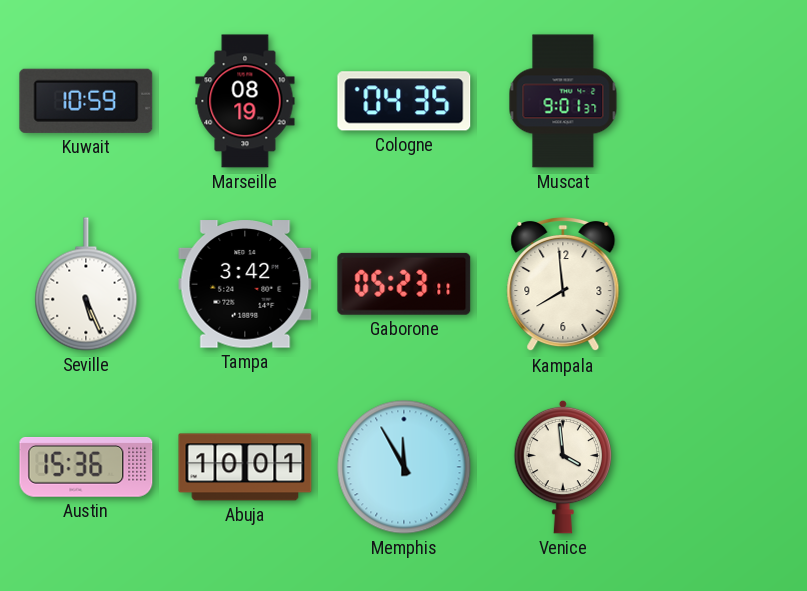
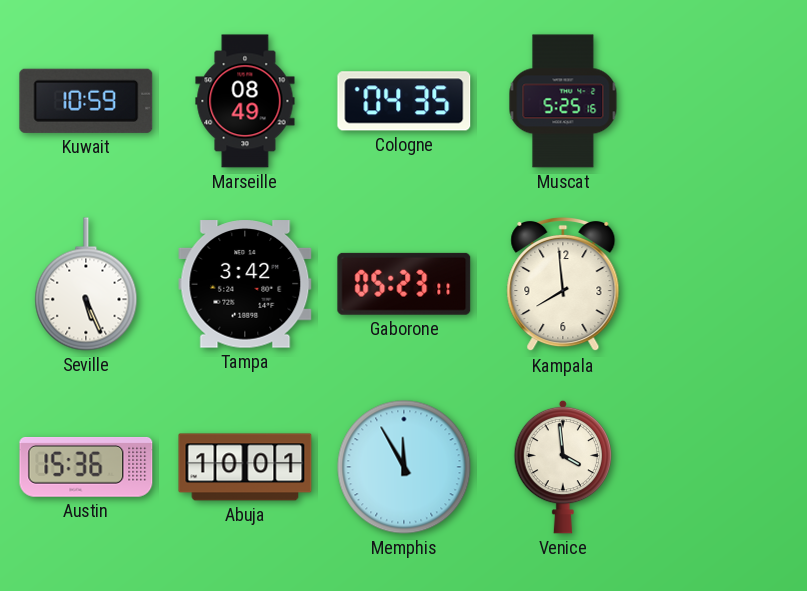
Marseille: 08:19 -> 08:49 (245, 101)
Muscat: 9:01 -> 5:25 (563, 101)
